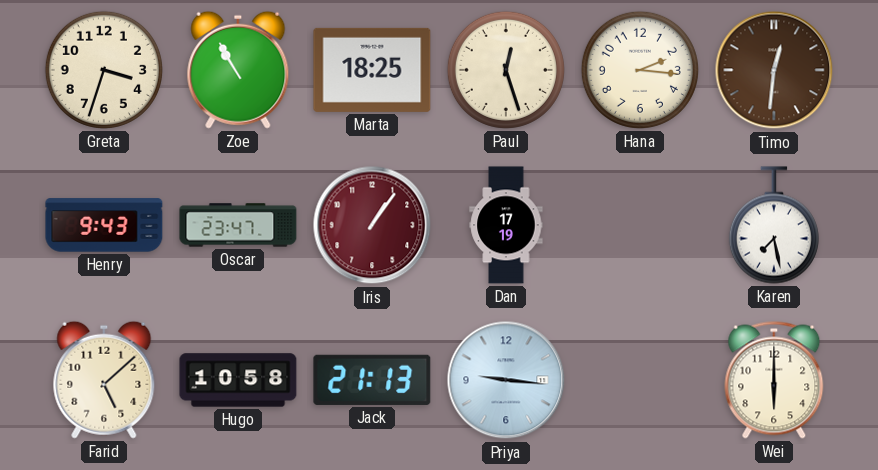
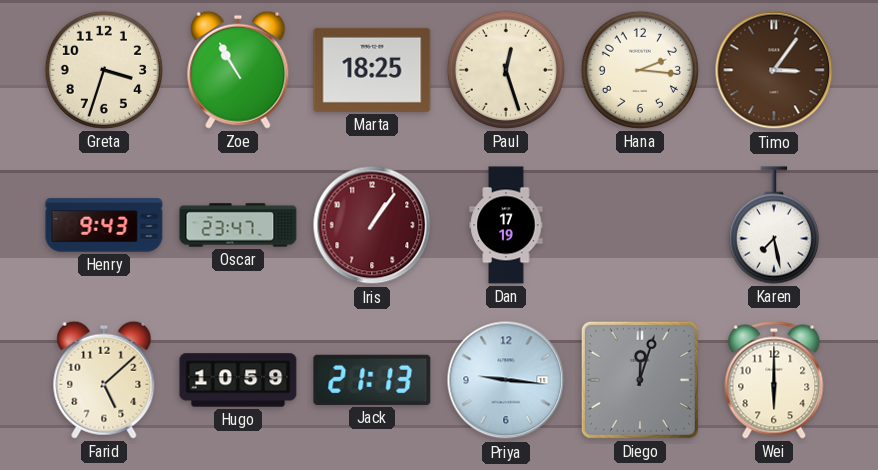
Timo: 12:31 -> 3:06 (774, 70)
Hugo: 10:58 -> 10:59 (238, 380)
Diego: none -> 12:03 (640, 380)
